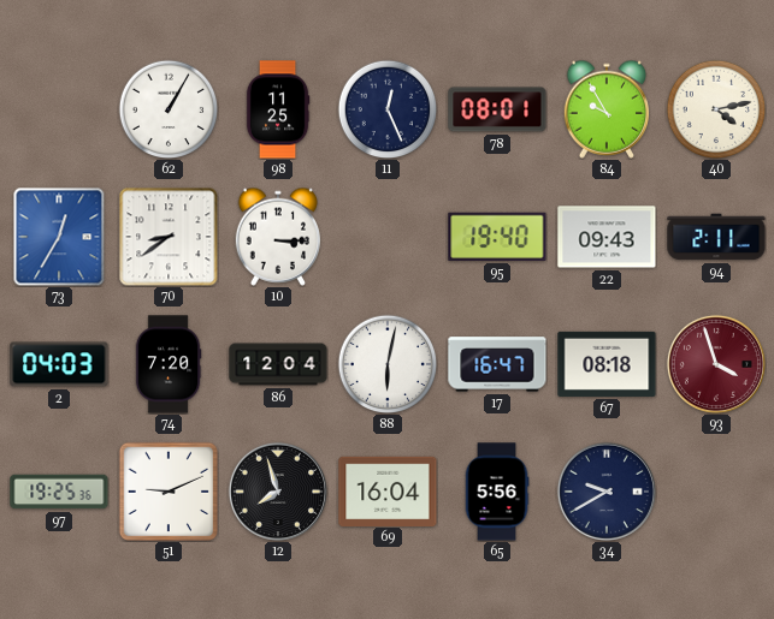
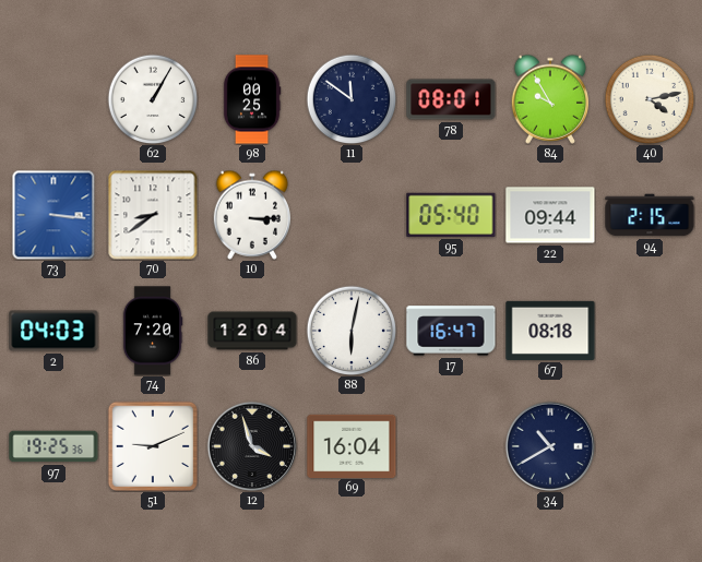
98: 11:25 -> 00:25 (252, 99)
11: 12:26 -> 11:51 (352, 99)
73: 12:35 -> 3:16 (53, 215)
95: 19:40 -> 05:40 (451, 215)
22: 09:43 -> 09:44 (550, 215)
94: 2:11 -> 2:15 (650, 215)
93: 3:57 -> none (716, 364)
12: 7:57 -> 3:57 (252, 446)
65: 5:56 -> none (497, 492)
34: 9:40 -> 10:40 (550, 446)
